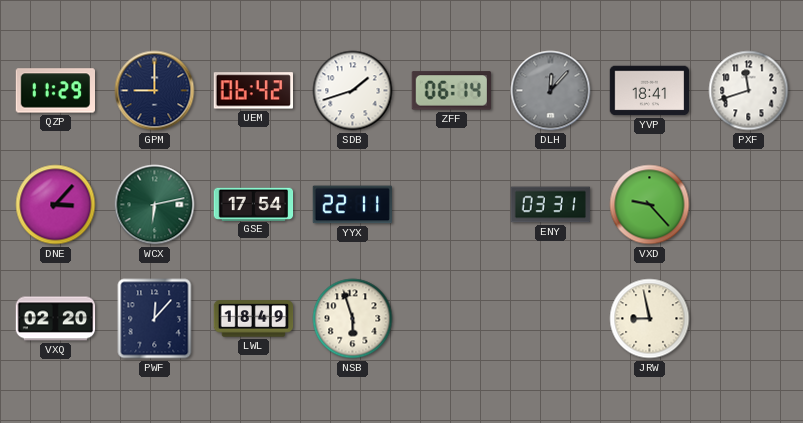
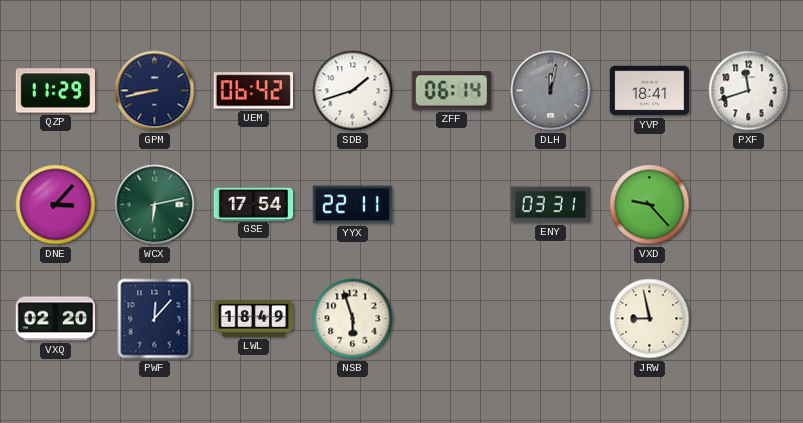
GPM: 9:00 -> 8:43 (155, 91)
DLH: 12:07 -> 12:02 (551, 91)
